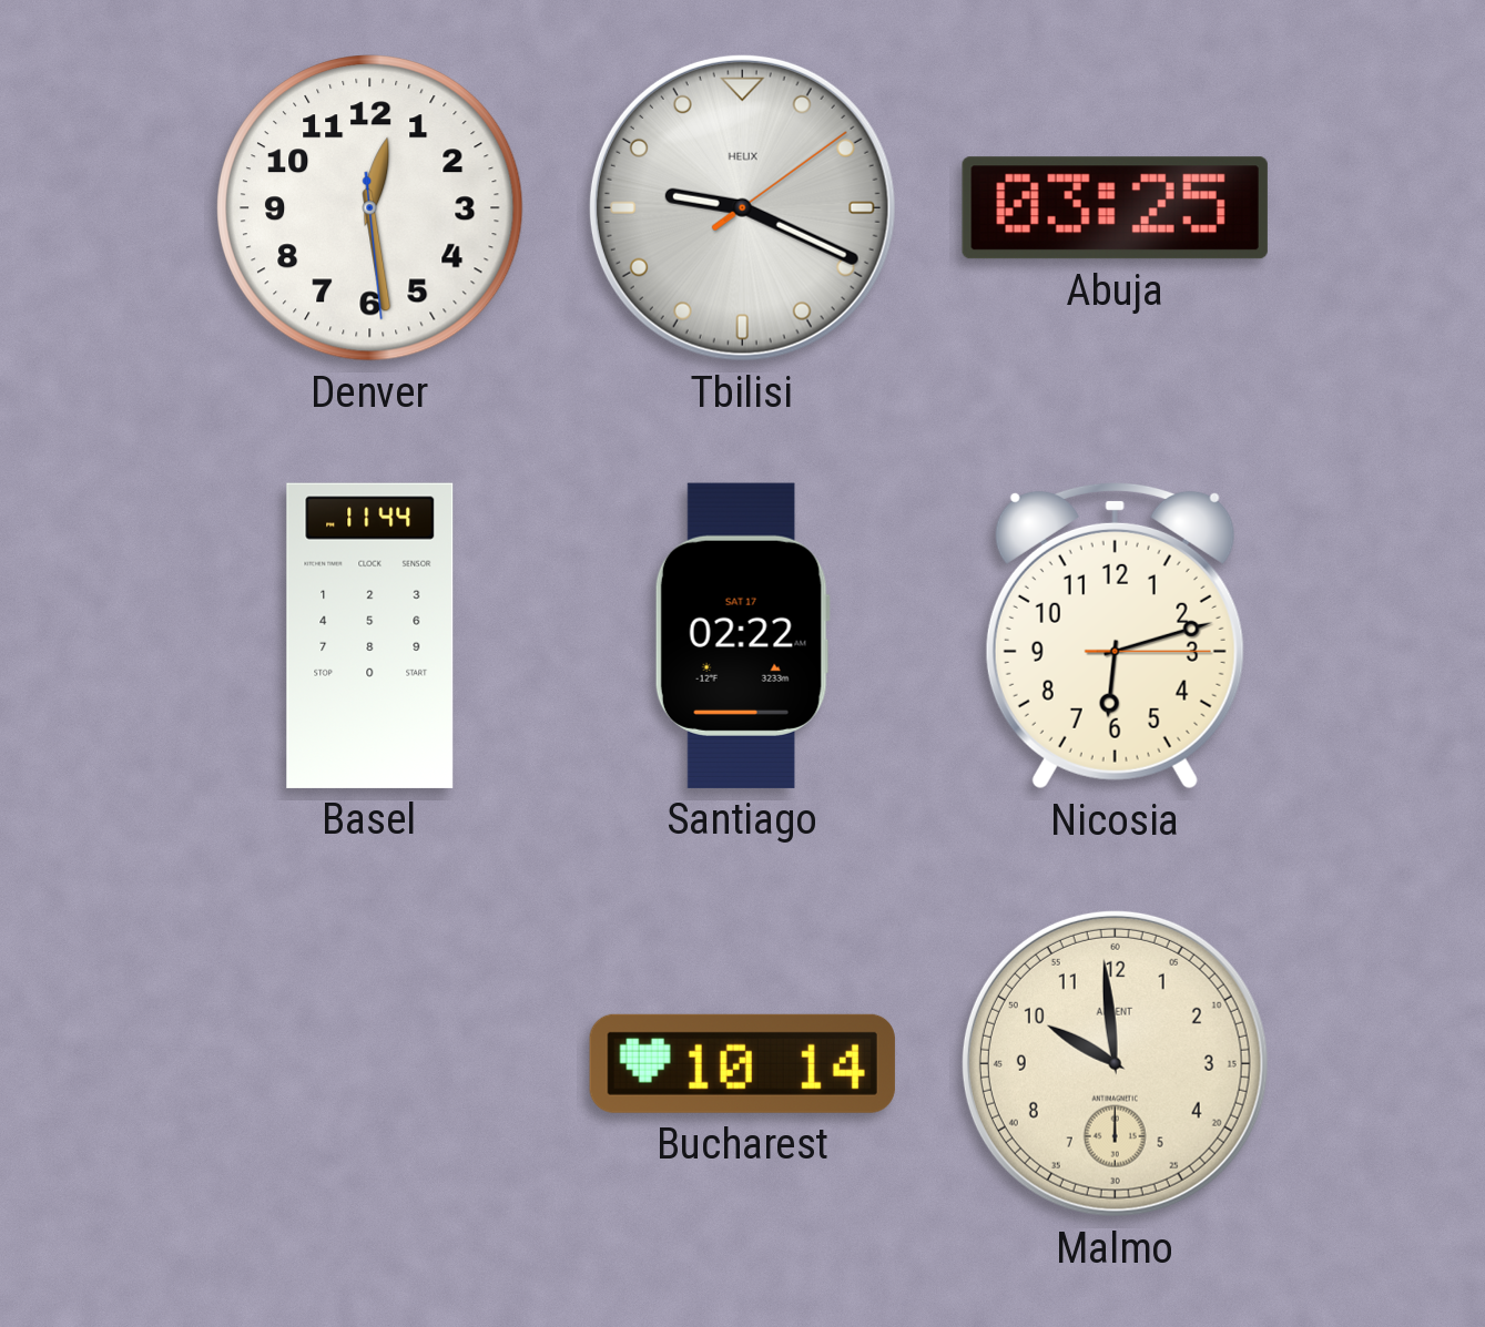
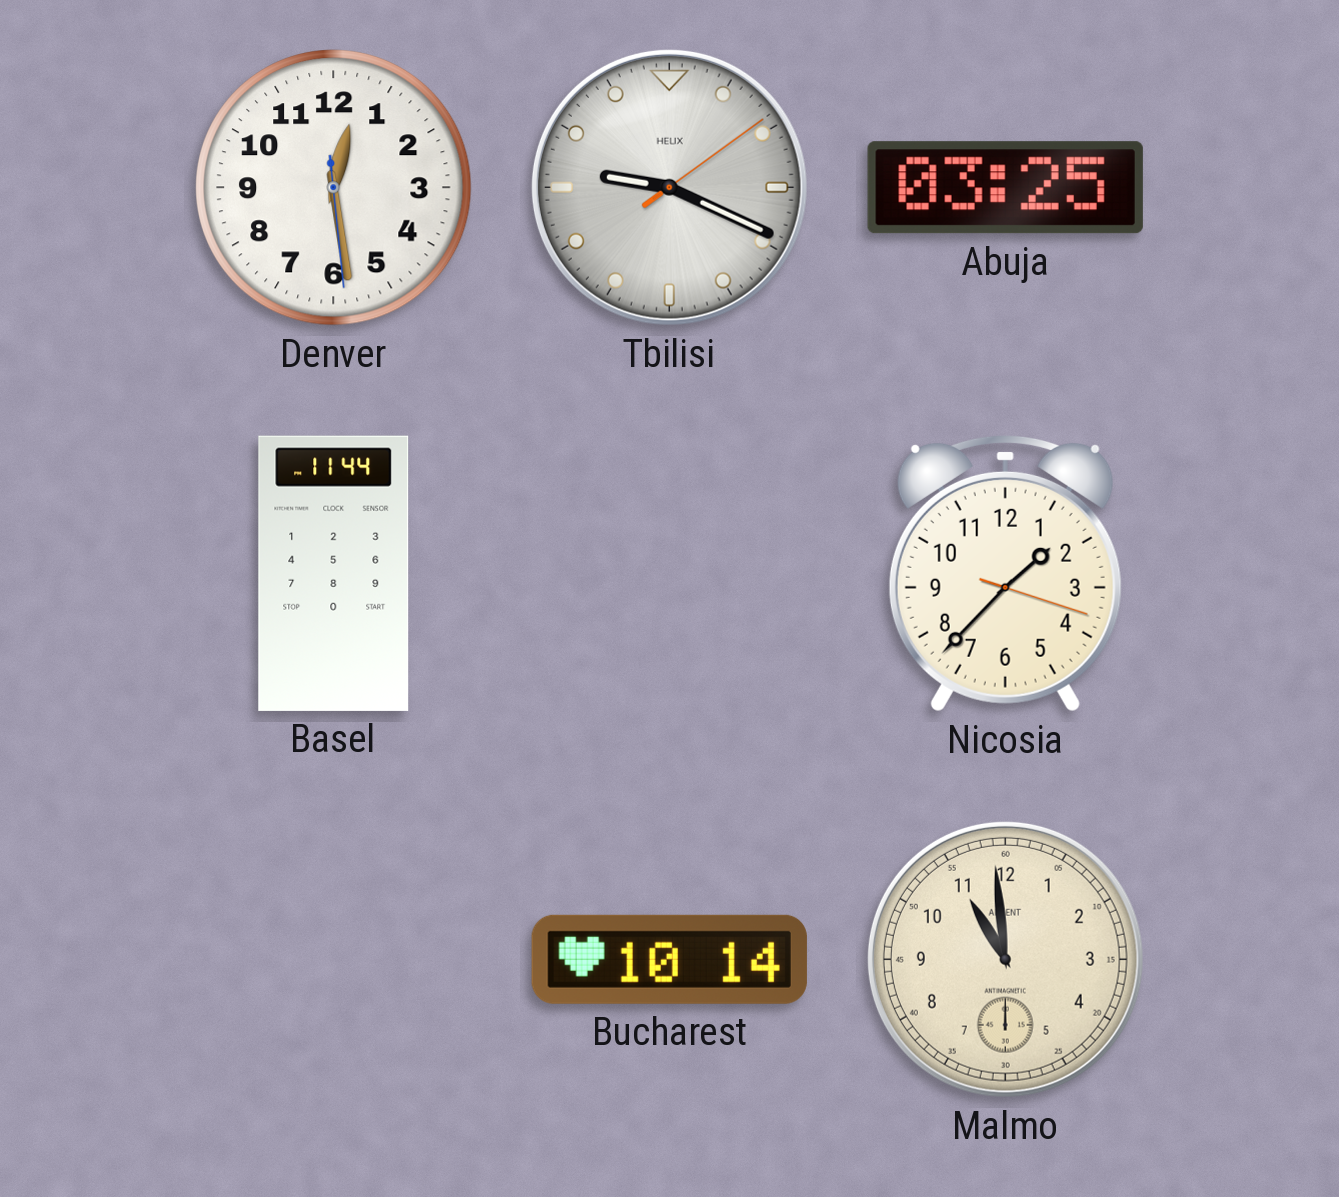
Santiago: 02:22 -> none (742, 635)
Nicosia: 6:12 -> 1:37 (1005, 573)
Malmo: 9:59 -> 10:59 (1005, 959)
